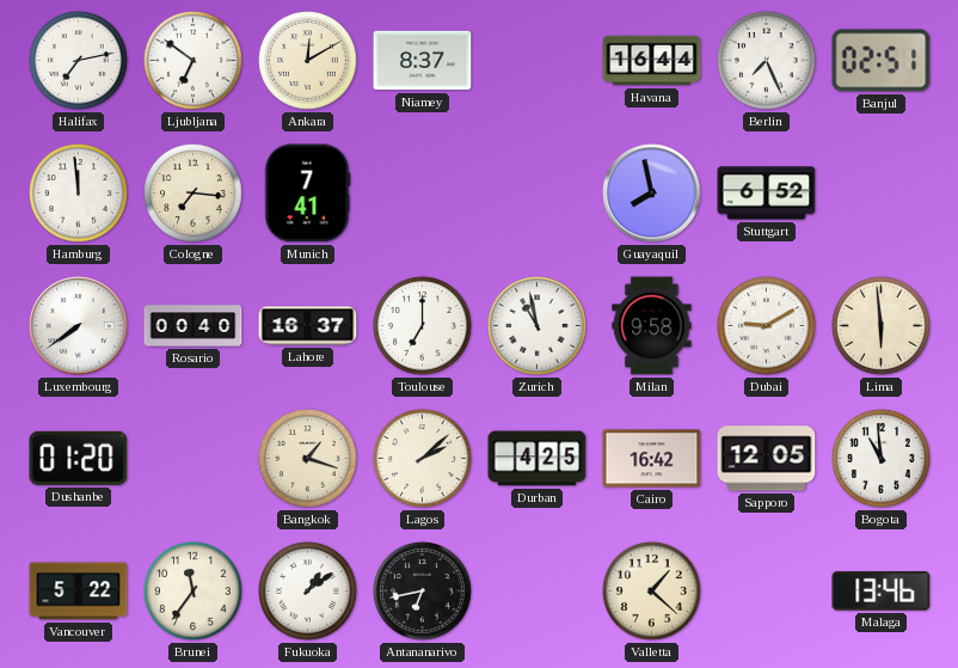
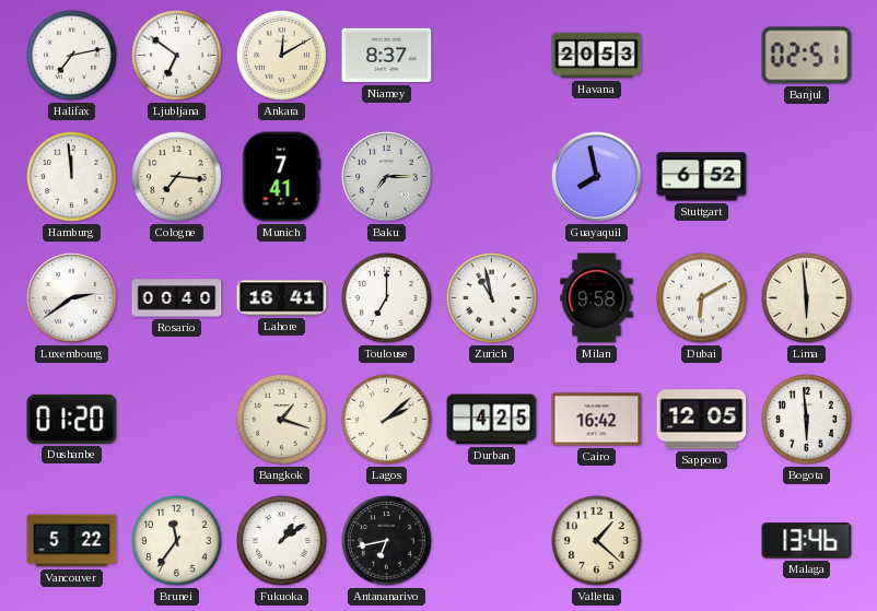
Havana: 16:44 -> 20:53 (597, 56)
Berlin: 7:26 -> none (767, 61)
Baku: none -> 7:15 (387, 177)
Luxembourg: 7:39 -> 2:39 (72, 298)
Lahore: 16:37 -> 16:41 (282, 298)
Dubai: 9:10 -> 6:10 (702, 298)
Bogota: 10:59 -> 5:59 (807, 420)
